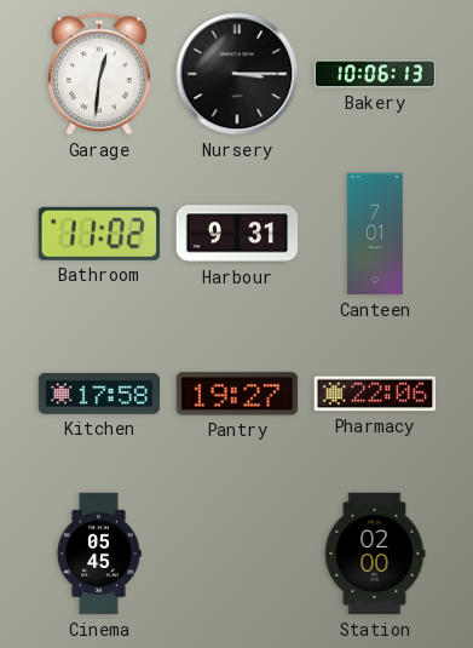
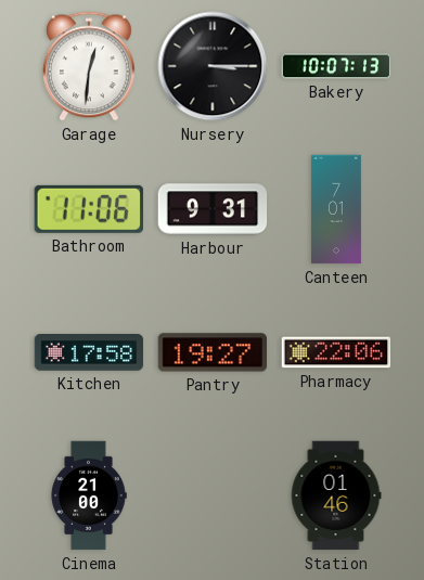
Bakery: 10:06 -> 10:07 (336, 66)
Bathroom: 11:02 -> 11:06 (89, 209)
Cinema: 05:45 -> 21:00 (89, 495)
Station: 02:00 -> 01:46 (336, 495)
